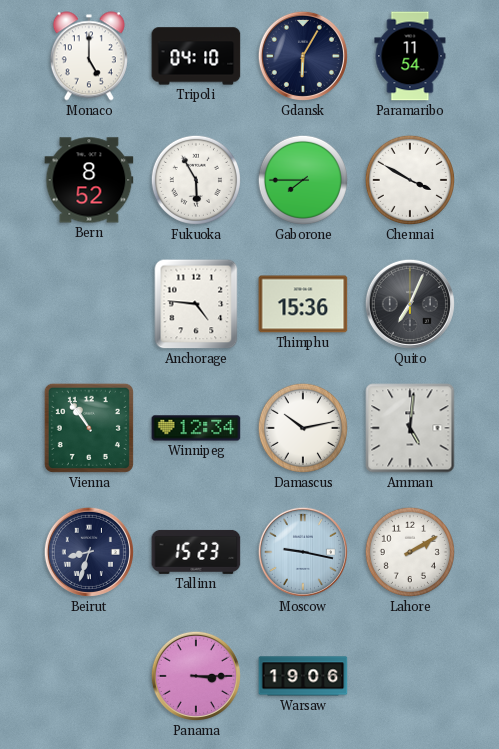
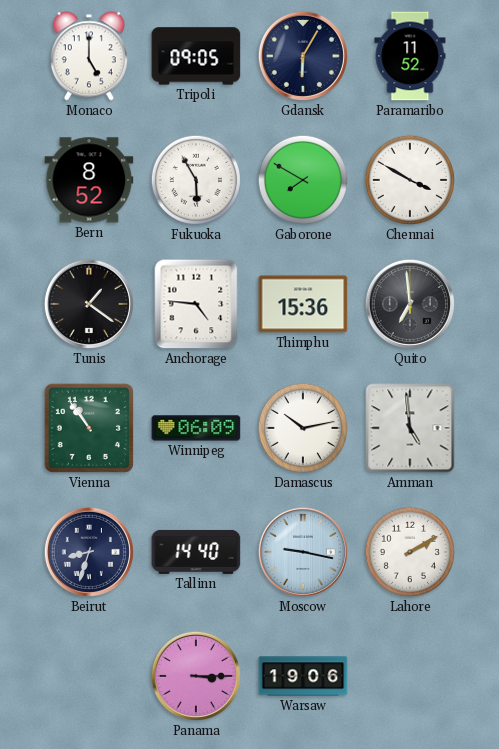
Tripoli: 04:10 -> 09:05 (196, 56)
Paramaribo: 11:54 -> 11:52 (410, 56)
Gaborone: 7:45 -> 7:50 (303, 180)
Tunis: none -> 1:21 (89, 304)
Quito: 7:04 -> 6:59 (410, 304)
Winnipeg: 12:34 -> 06:09 (196, 428)
Amman: 5:01 -> 4:59 (410, 428)
Tallinn: 15:23 -> 14:40 (196, 552)
